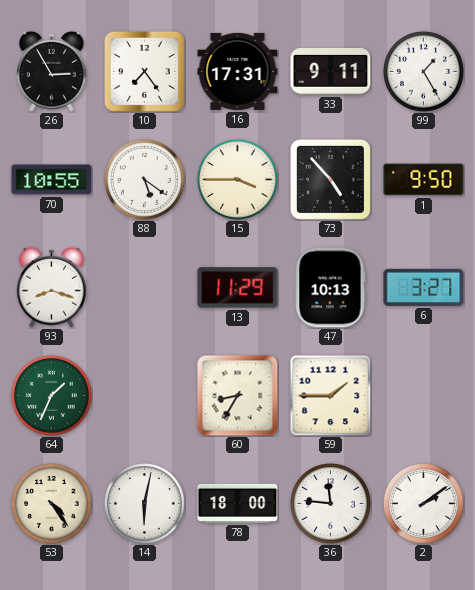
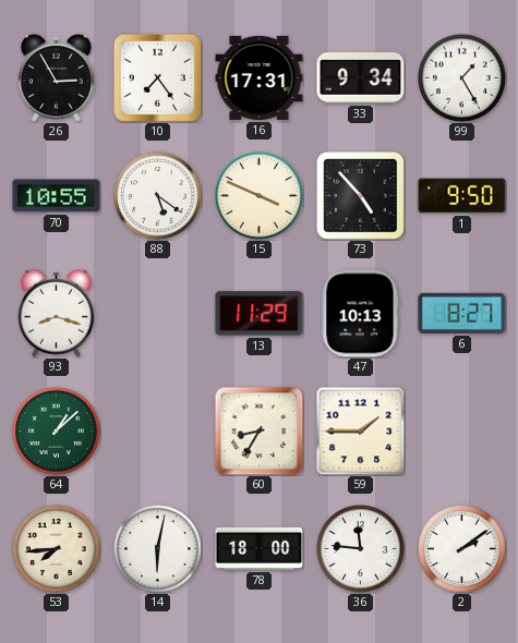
33: 9:11 -> 9:34 (361, 78)
15: 3:45 -> 3:49 (260, 196)
6: 3:27 -> 8:27 (462, 313)
64: 1:34 -> 1:08 (57, 432)
53: 4:24 -> 7:44 (57, 549)
